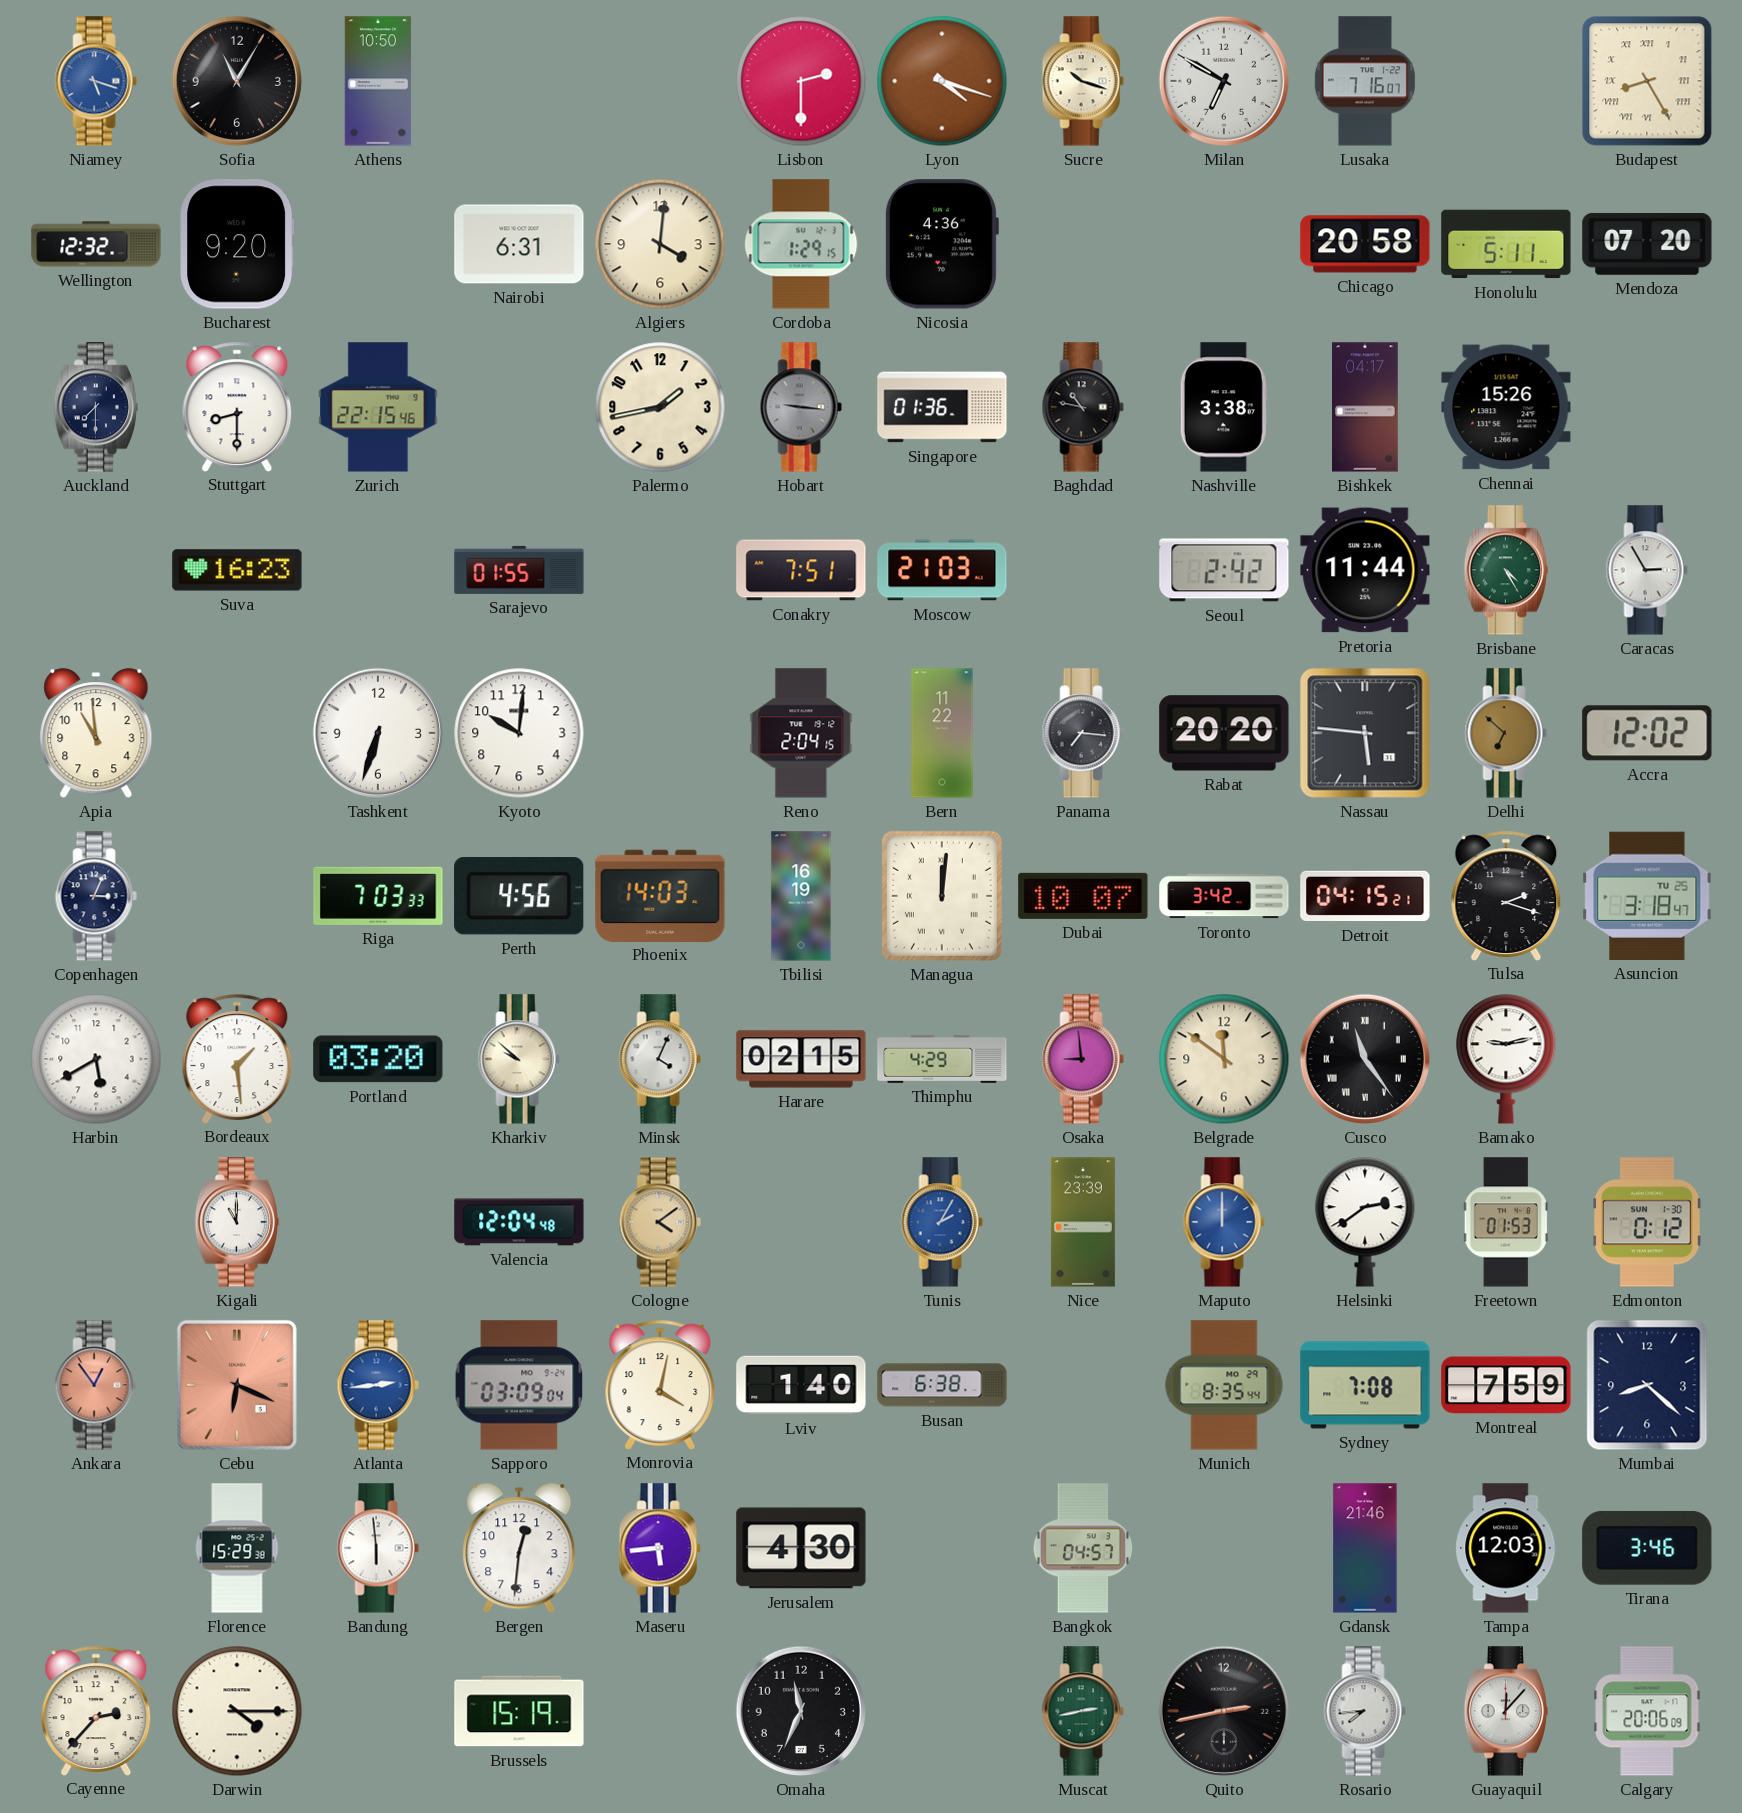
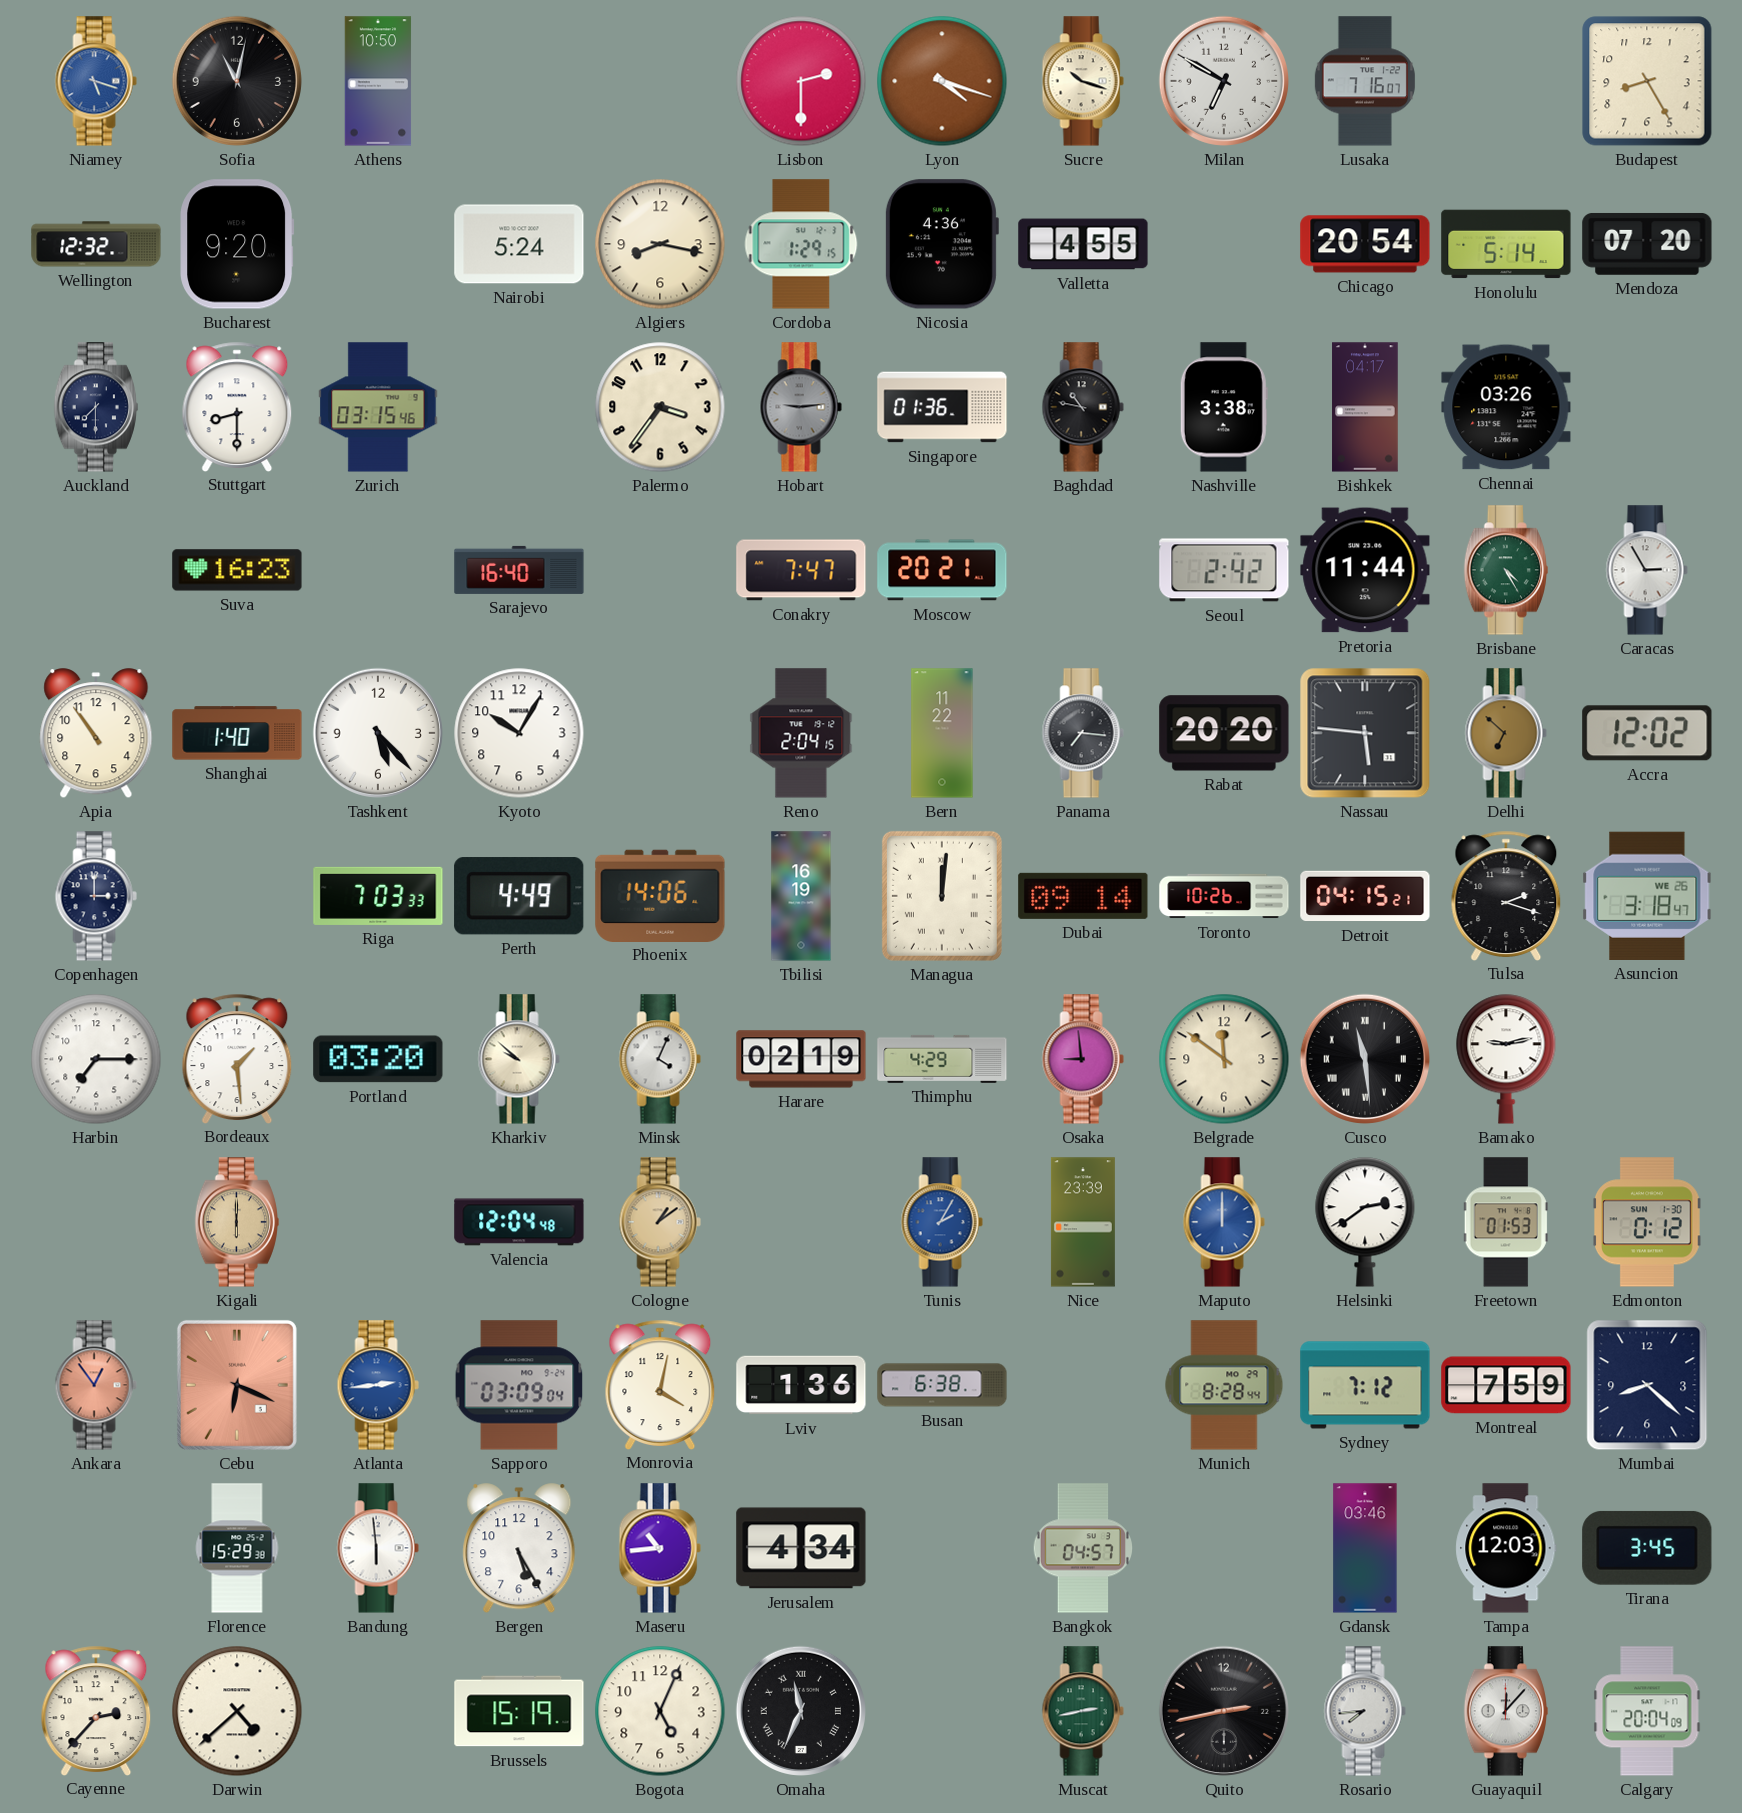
Sofia: 11:05 -> 11:02 (237, 81)
Budapest numerals: Roman -> Arabic (1647, 81)
Nairobi: 6:31 -> 5:24 (519, 244)
Algiers: 4:01 -> 8:17 (660, 244)
Valletta: none -> 4:55 (1083, 244)
Chicago: 20:58 -> 20:54 (1365, 244)
Honolulu: 5:11 -> 5:14 (1506, 244)
Zurich: 22:15 -> 03:15 (378, 407)
Palermo: 1:43 -> 3:36 (660, 407)
Hobart: 9:16 -> 9:14 (801, 407)
Chennai: 15:26 -> 03:26 (1506, 407)
Sarajevo: 01:55 -> 16:40 (519, 570)
Conakry: 7:51 -> 7:47 (801, 570)
Moscow: 21:03 -> 20:21 (942, 570)
Apia: 10:59 -> 10:54 (96, 734)
Shanghai: none -> 1:40 (237, 733)
Tashkent: 6:33 -> 5:23 (378, 733)
Kyoto: 10:01 -> 10:05 (519, 733)
Copenhagen: 3:04 -> 3:00 (96, 896)
Perth: 4:56 -> 4:49 (519, 896)
Phoenix: 14:03 -> 14:06 (660, 895)
Dubai: 10:07 -> 09:14 (1083, 896)
Toronto: 3:42 -> 10:26 (1224, 896)
Asuncion date: TU 25 -> WE 26 (1647, 896)
Harbin: 5:40 -> 7:15 (96, 1059)
Harare: 02:15 -> 02:19 (801, 1059)
Cusco: 11:24 -> 11:29 (1365, 1059)
Kigali: 11:00 -> 6:00 (237, 1222)
Kigali dial: white -> champagne (237, 1222)
Cologne: 4:09 -> 1:09 (660, 1222)
Lviv: 1:40 -> 1:36 (801, 1385)
Munich: 8:35 -> 8:28 (1224, 1385)
Sydney: 7:08 -> 7:12 (1365, 1385)
Bergen: 12:31 -> 5:25 (519, 1549)
Maseru: 5:44 -> 10:44 (660, 1548)
Jerusalem: 4:30 -> 4:34 (801, 1548)
Gdansk: 21:46 -> 03:46 (1365, 1548)
Tirana: 3:46 -> 3:45 (1647, 1548)
Darwin: 4:15 -> 4:38 (237, 1711)
Bogota: none -> 5:04 (660, 1711)
Omaha numerals: Arabic -> Roman (801, 1711)
Calgary: 20:06 -> 20:04 (1647, 1711)
